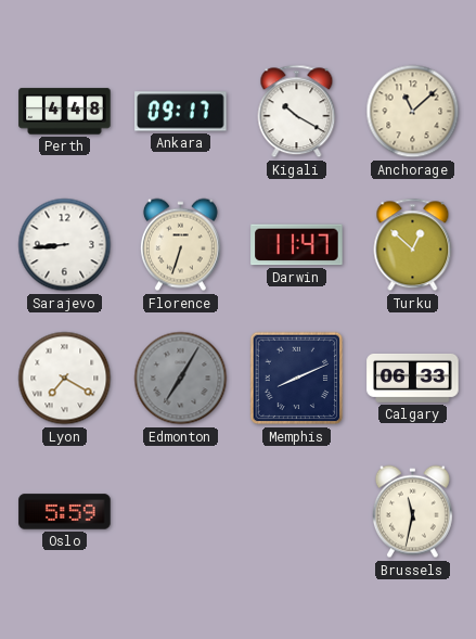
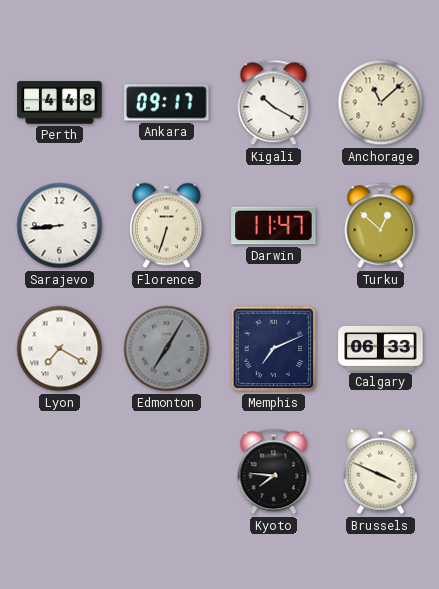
Memphis: 8:11 -> 7:11 (274, 349)
Oslo: 5:59 -> none (65, 512)
Kyoto: none -> 7:46 (274, 472)
Brussels: 11:32 -> 3:49 (380, 472)
